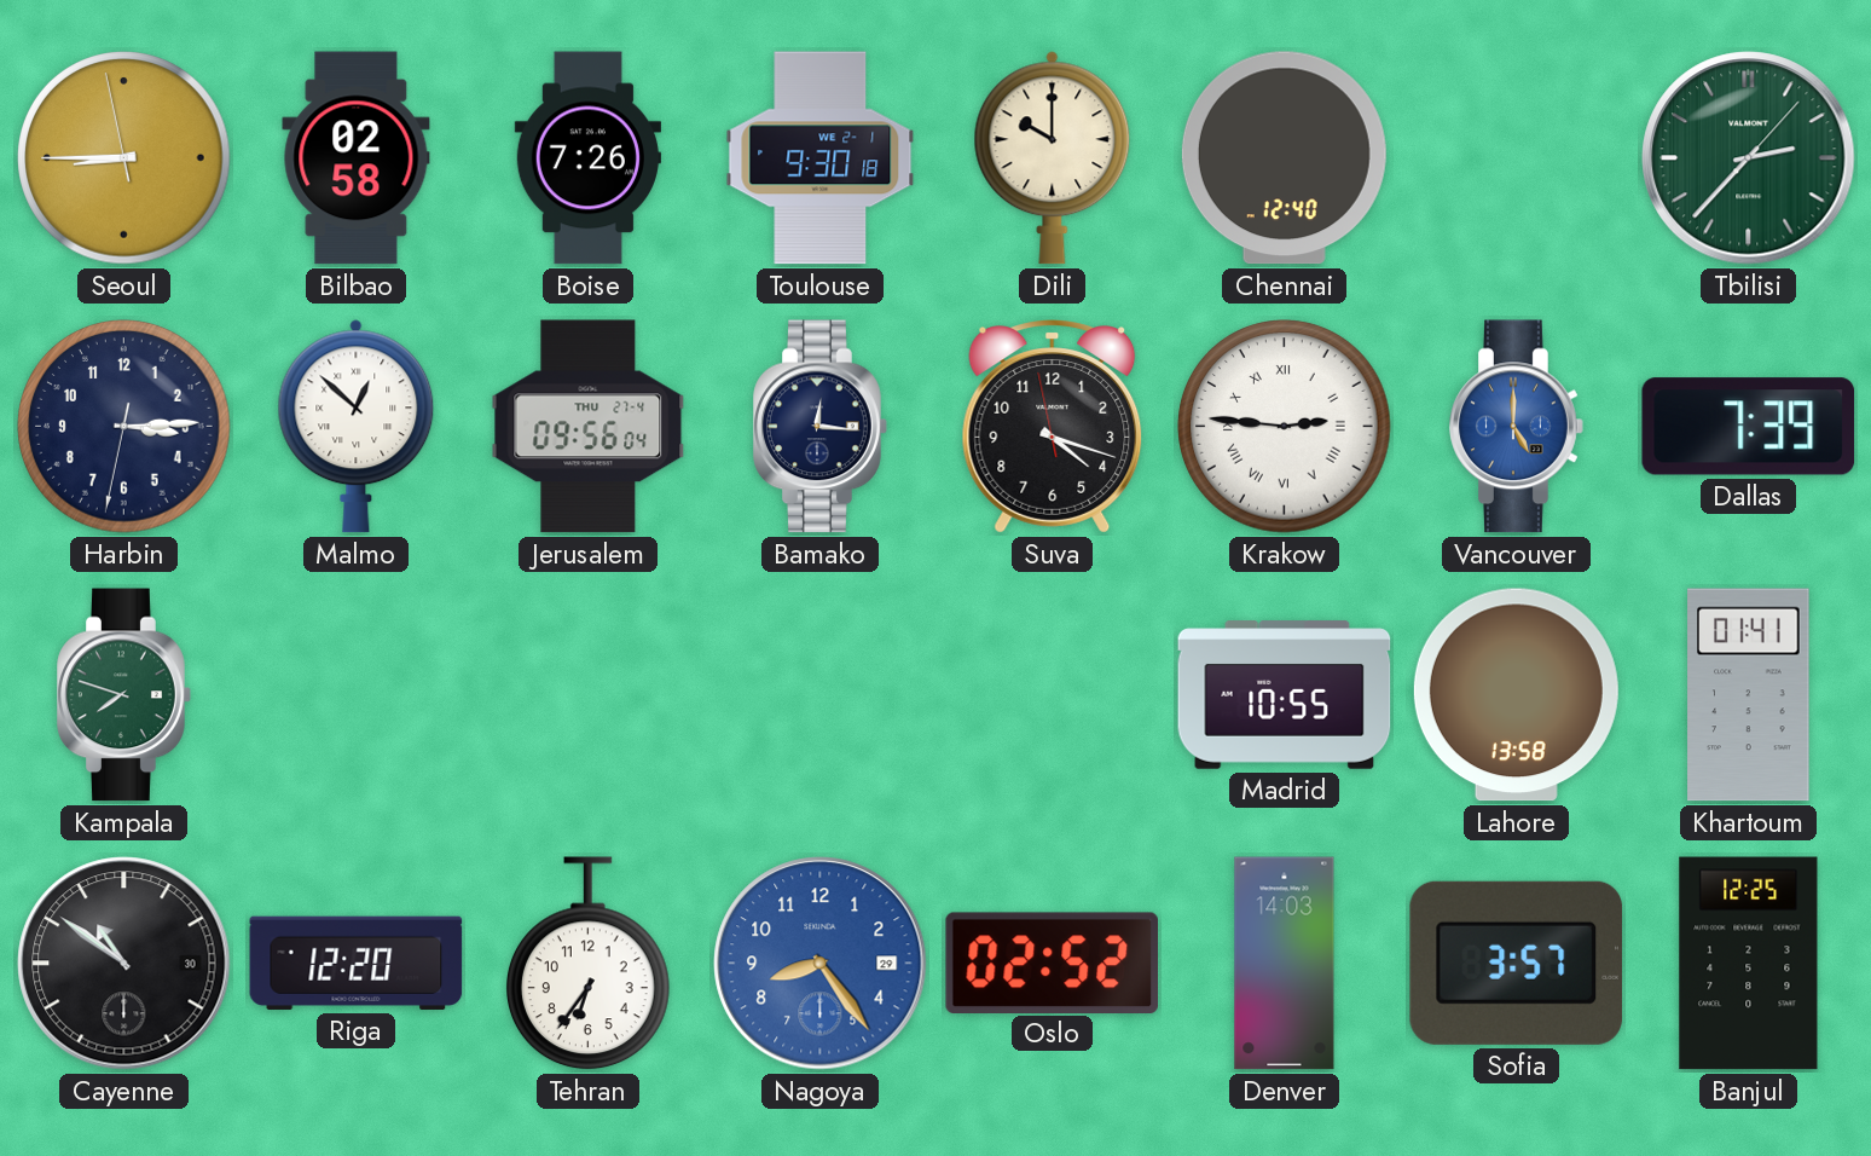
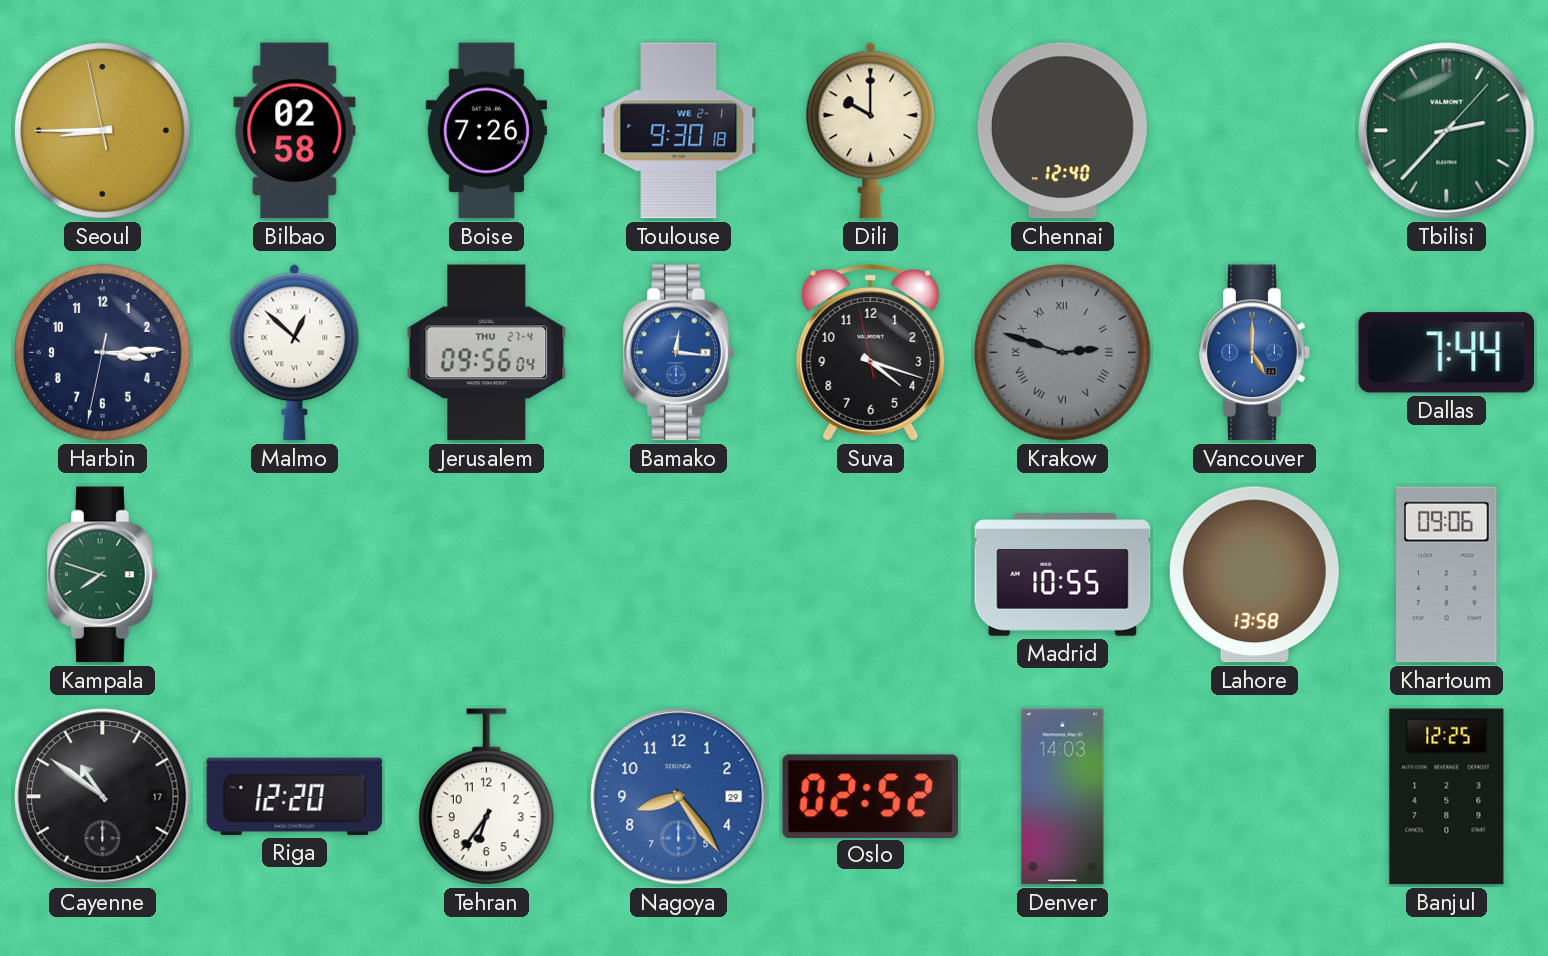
Bamako dial: navy -> blue (679, 353)
Krakow: 2:46 -> 2:48 (1063, 353)
Krakow dial: white -> grey (1063, 353)
Dallas: 7:39 -> 7:44 (1447, 353)
Khartoum: 01:41 -> 09:06 (1447, 575)
Cayenne date: 30 -> 17 (103, 797)
Sofia: 3:57 -> none (1517, 963)
